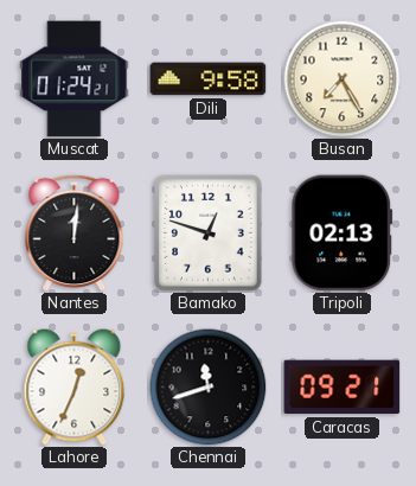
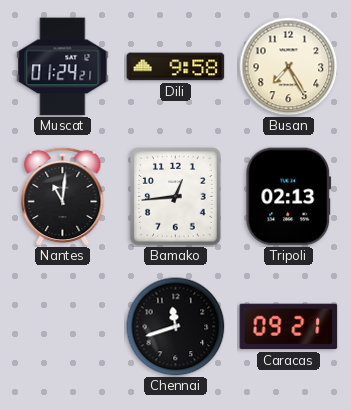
Nantes: 12:01 -> 11:01 (63, 196)
Bamako: 12:48 -> 12:44 (176, 197)
Lahore: 12:34 -> none (75, 388)
